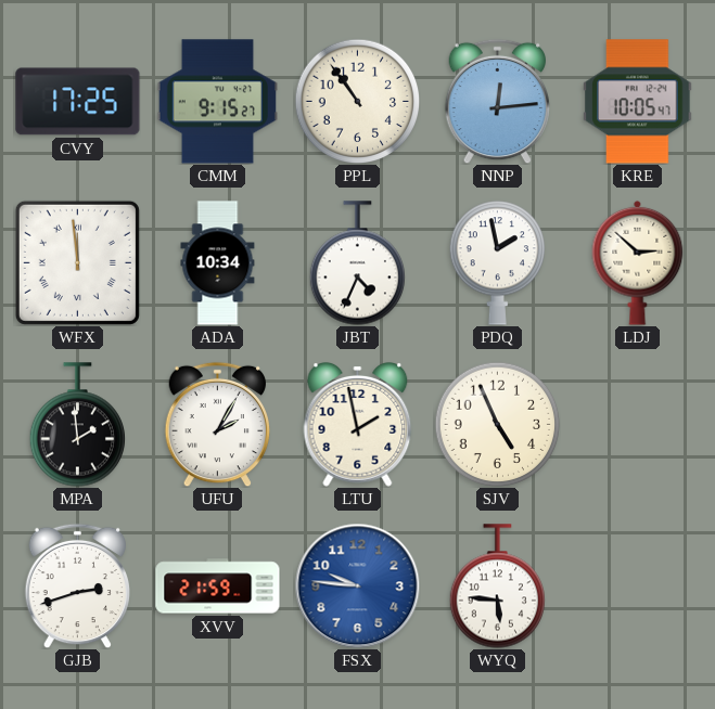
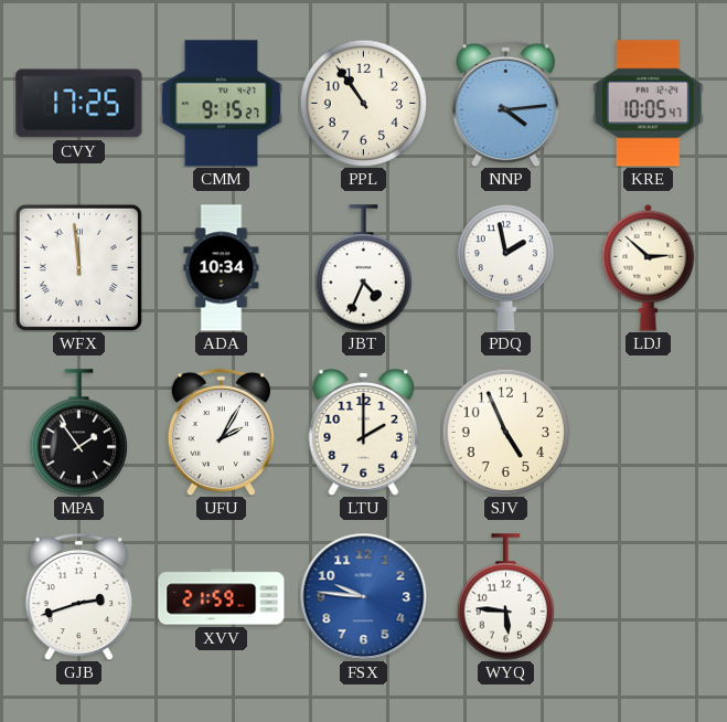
NNP: 12:14 -> 4:14 (506, 103)
MPA: 1:59 -> 1:54 (78, 433)
LTU: 1:58 -> 2:00 (364, 433)
